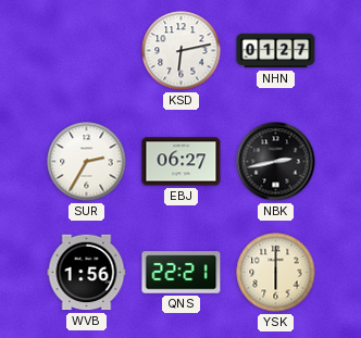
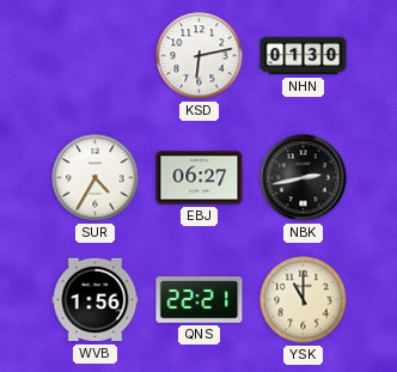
NHN: 01:27 -> 01:30 (304, 56)
SUR: 2:35 -> 4:35 (96, 178)
YSK: 6:00 -> 11:00 (304, 300)
